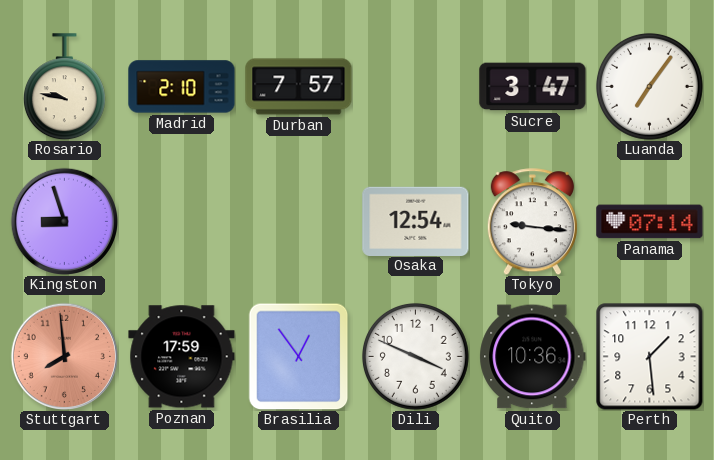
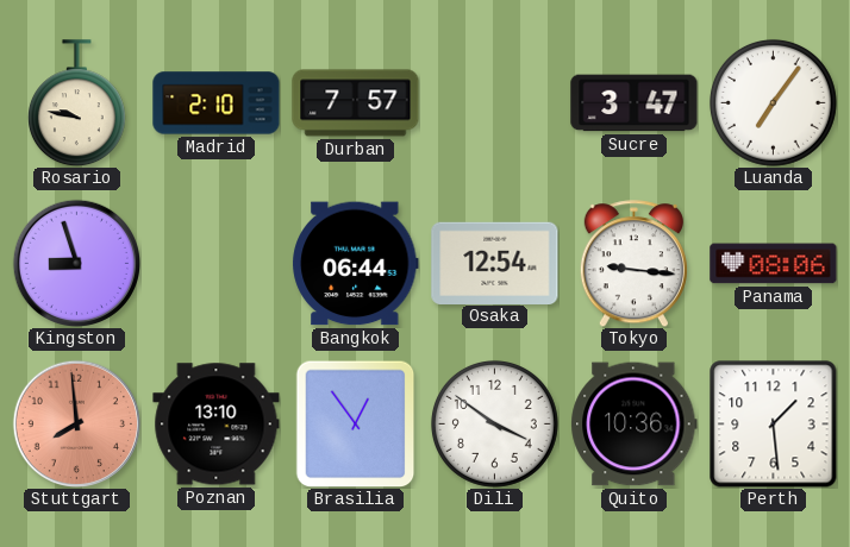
Bangkok: none -> 06:44 (356, 264)
Panama: 07:14 -> 08:06 (774, 264)
Poznan: 17:59 -> 13:10 (217, 425)
Dili: 3:49 -> 3:51 (494, 423)
